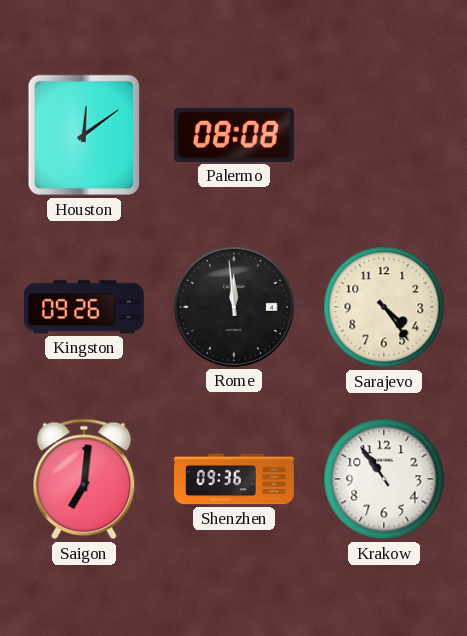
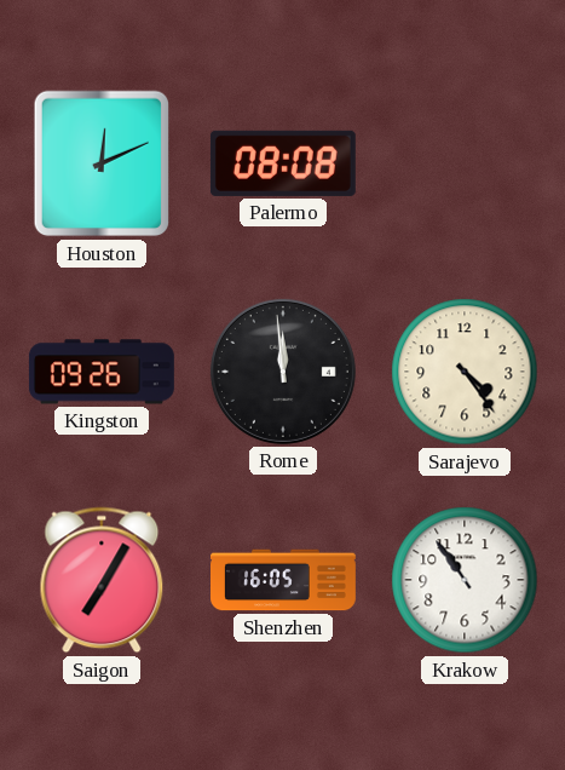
Houston: 12:09 -> 12:11 (100, 163)
Saigon: 7:01 -> 7:05 (102, 580)
Shenzhen: 09:36 -> 16:05 (284, 580)
